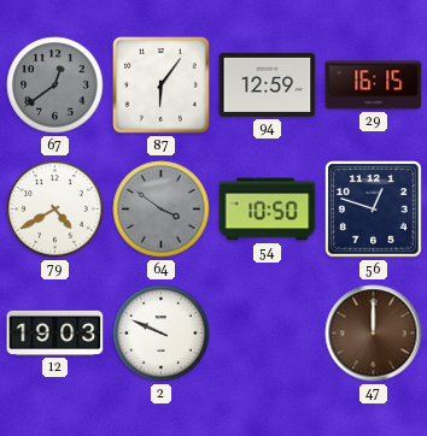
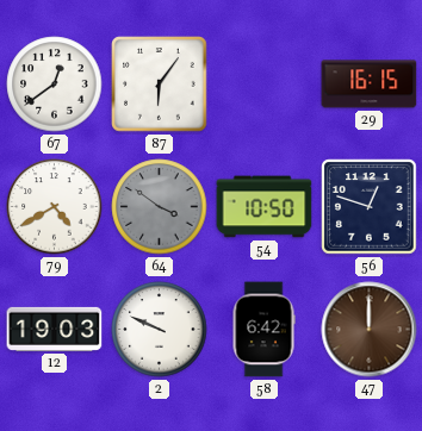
67 dial: grey -> white (55, 85)
94: 12:59 -> none (268, 84)
58: none -> 6:42 (263, 330)
